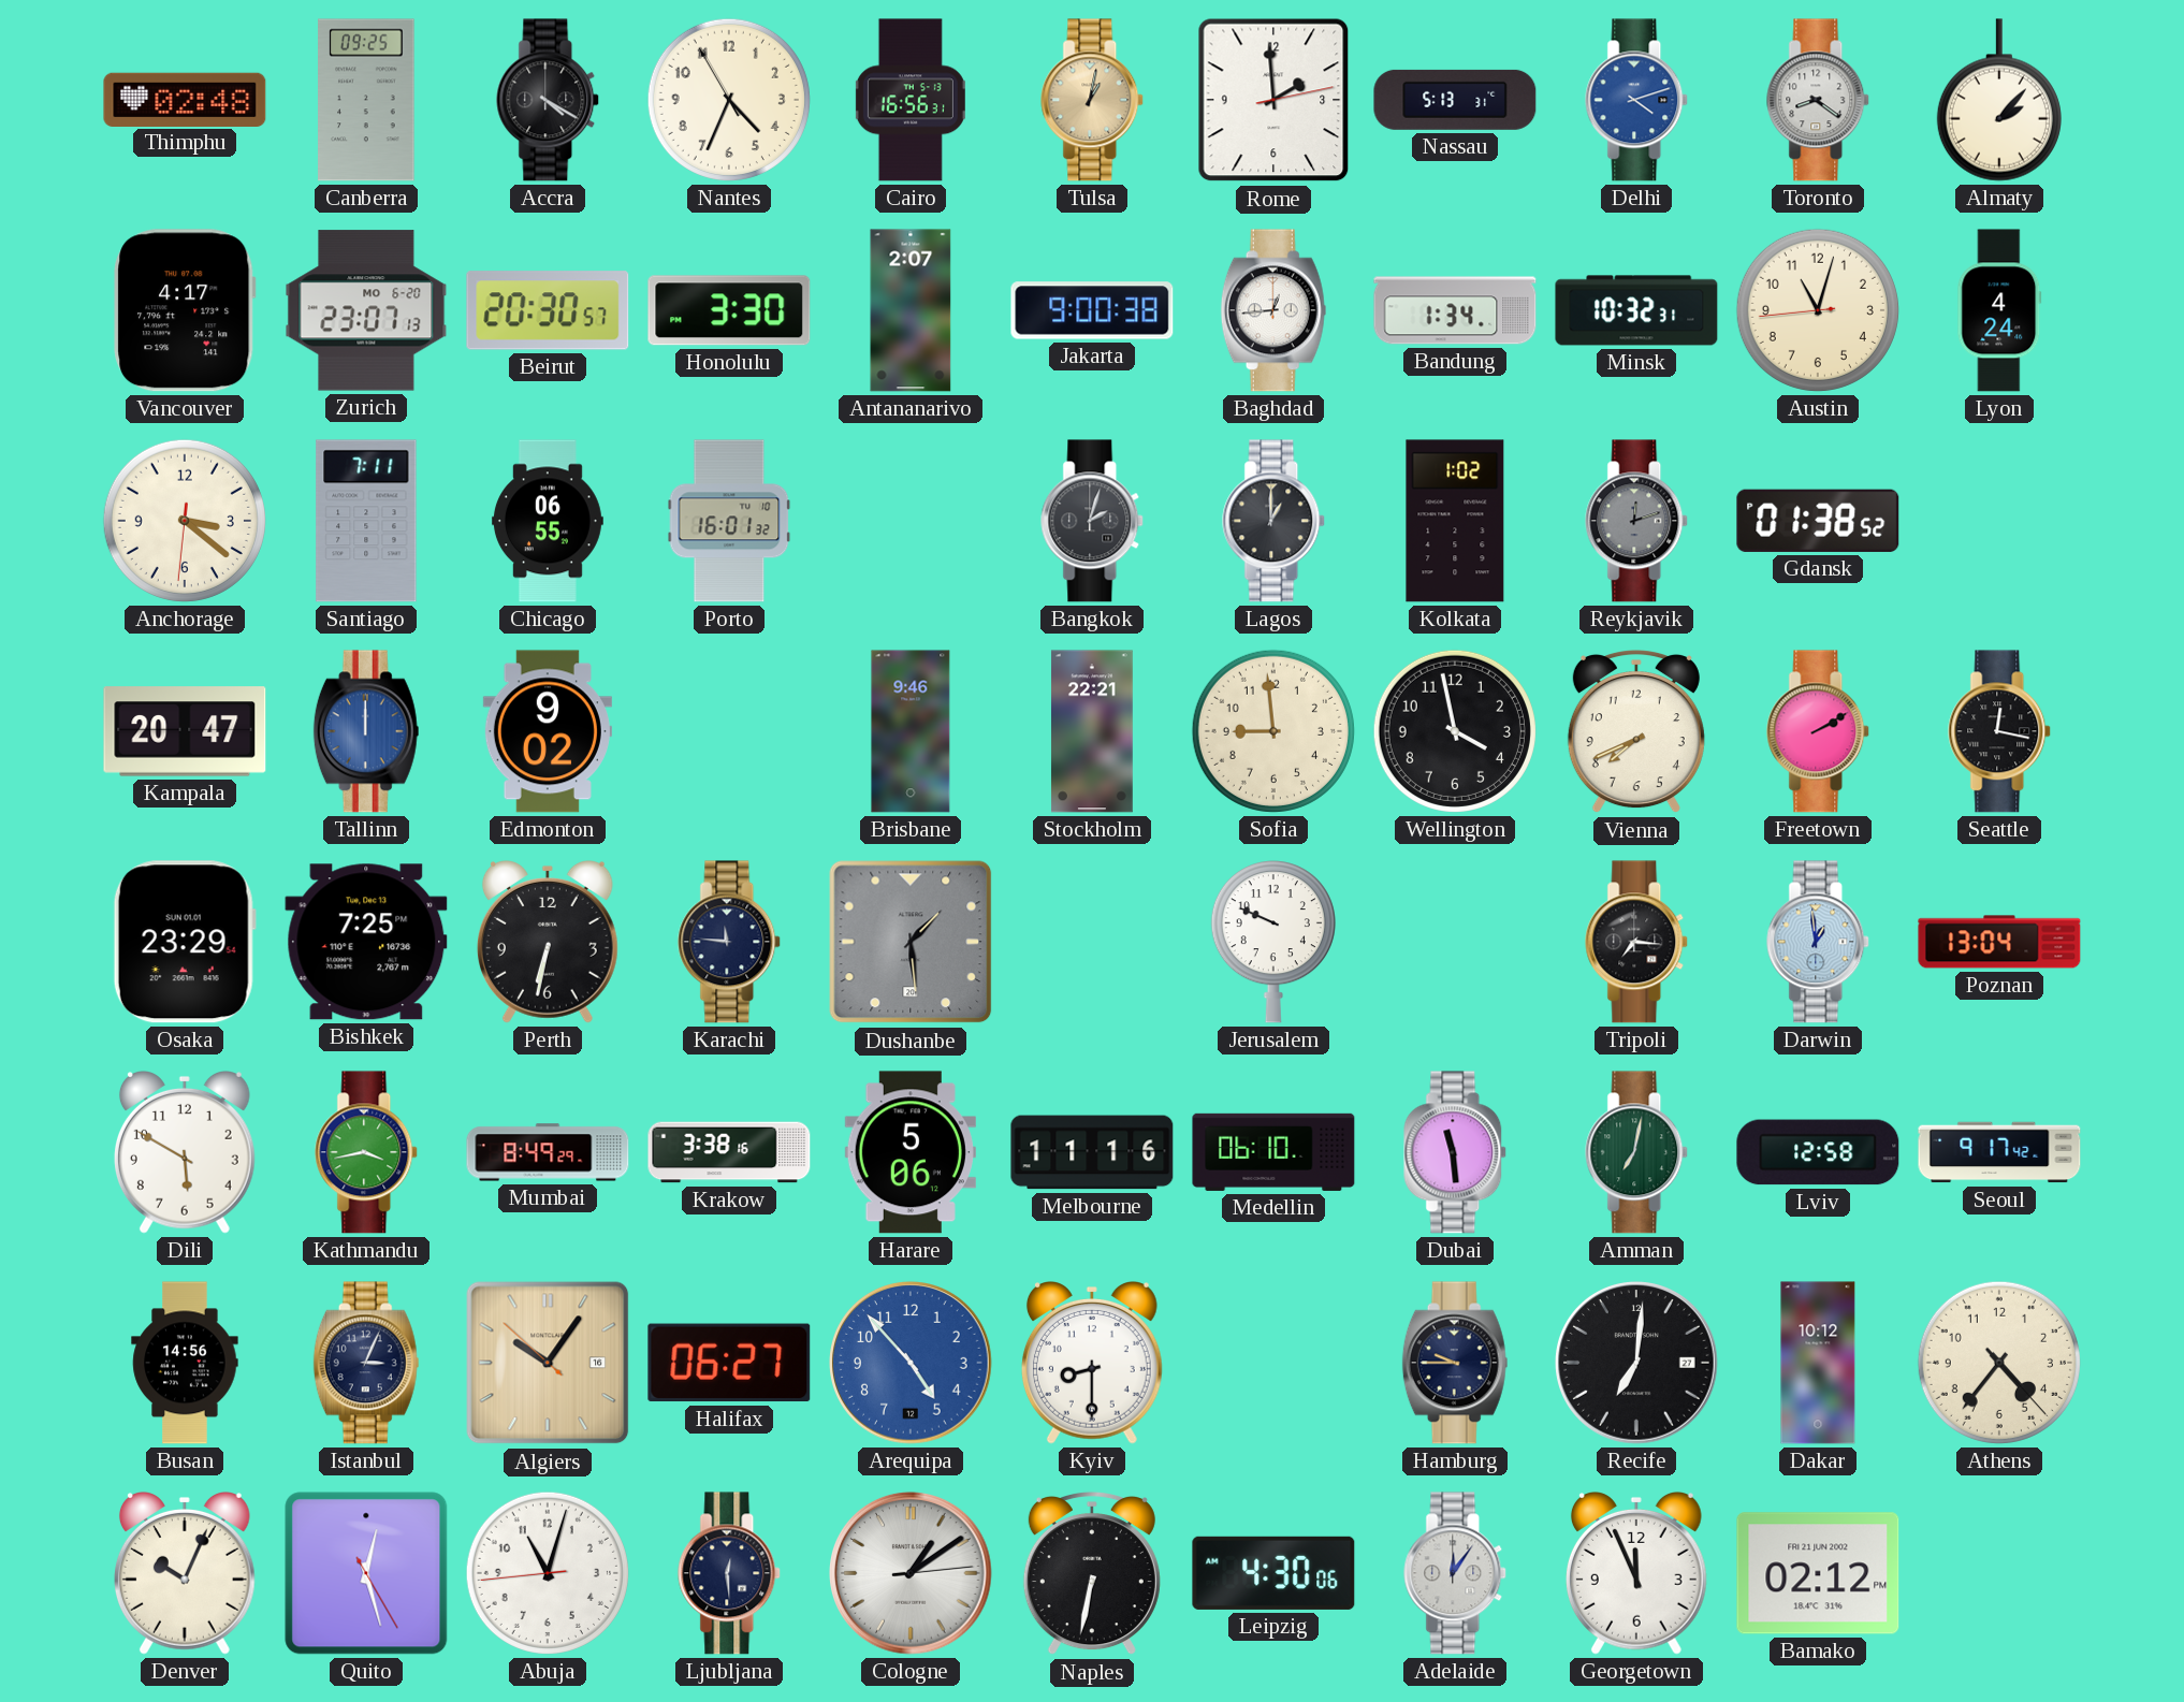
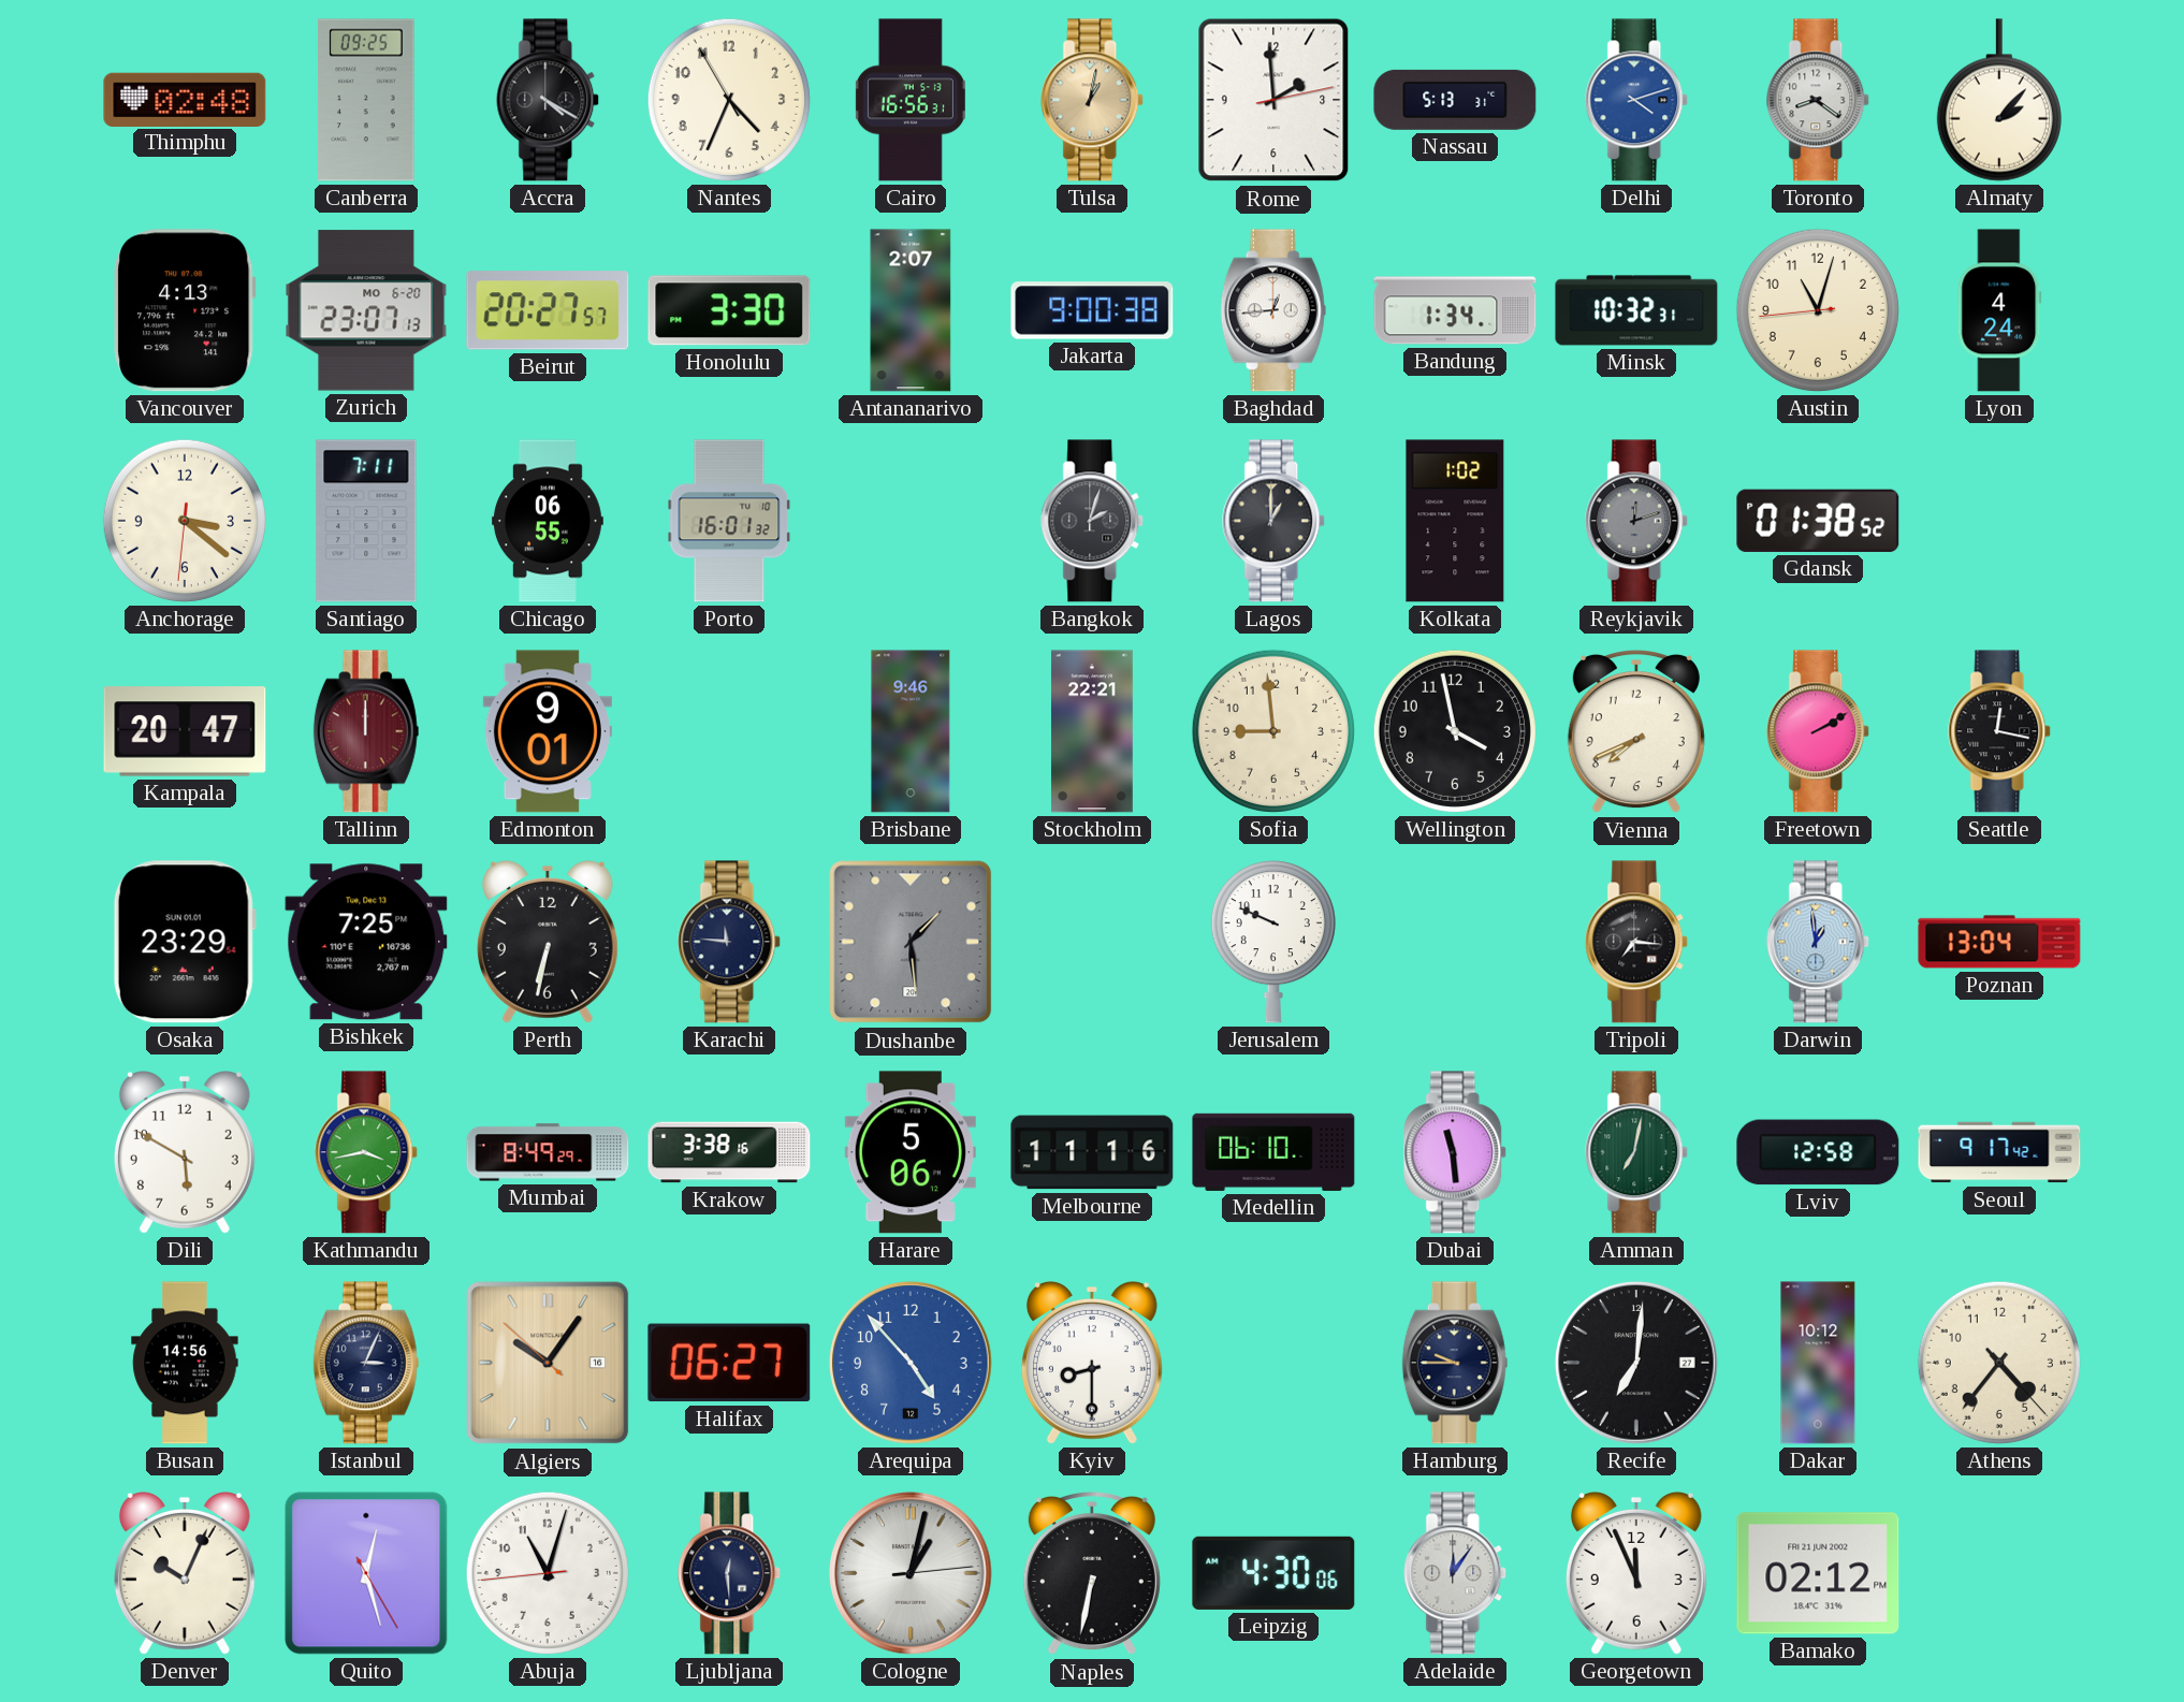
Vancouver: 4:17 -> 4:13 (185, 310)
Beirut: 20:30 -> 20:27 (548, 310)
Tallinn dial: blue -> burgundy (366, 731)
Edmonton: 9:02 -> 9:01 (548, 731)
Cologne: 1:09 -> 1:02 (912, 1574)
